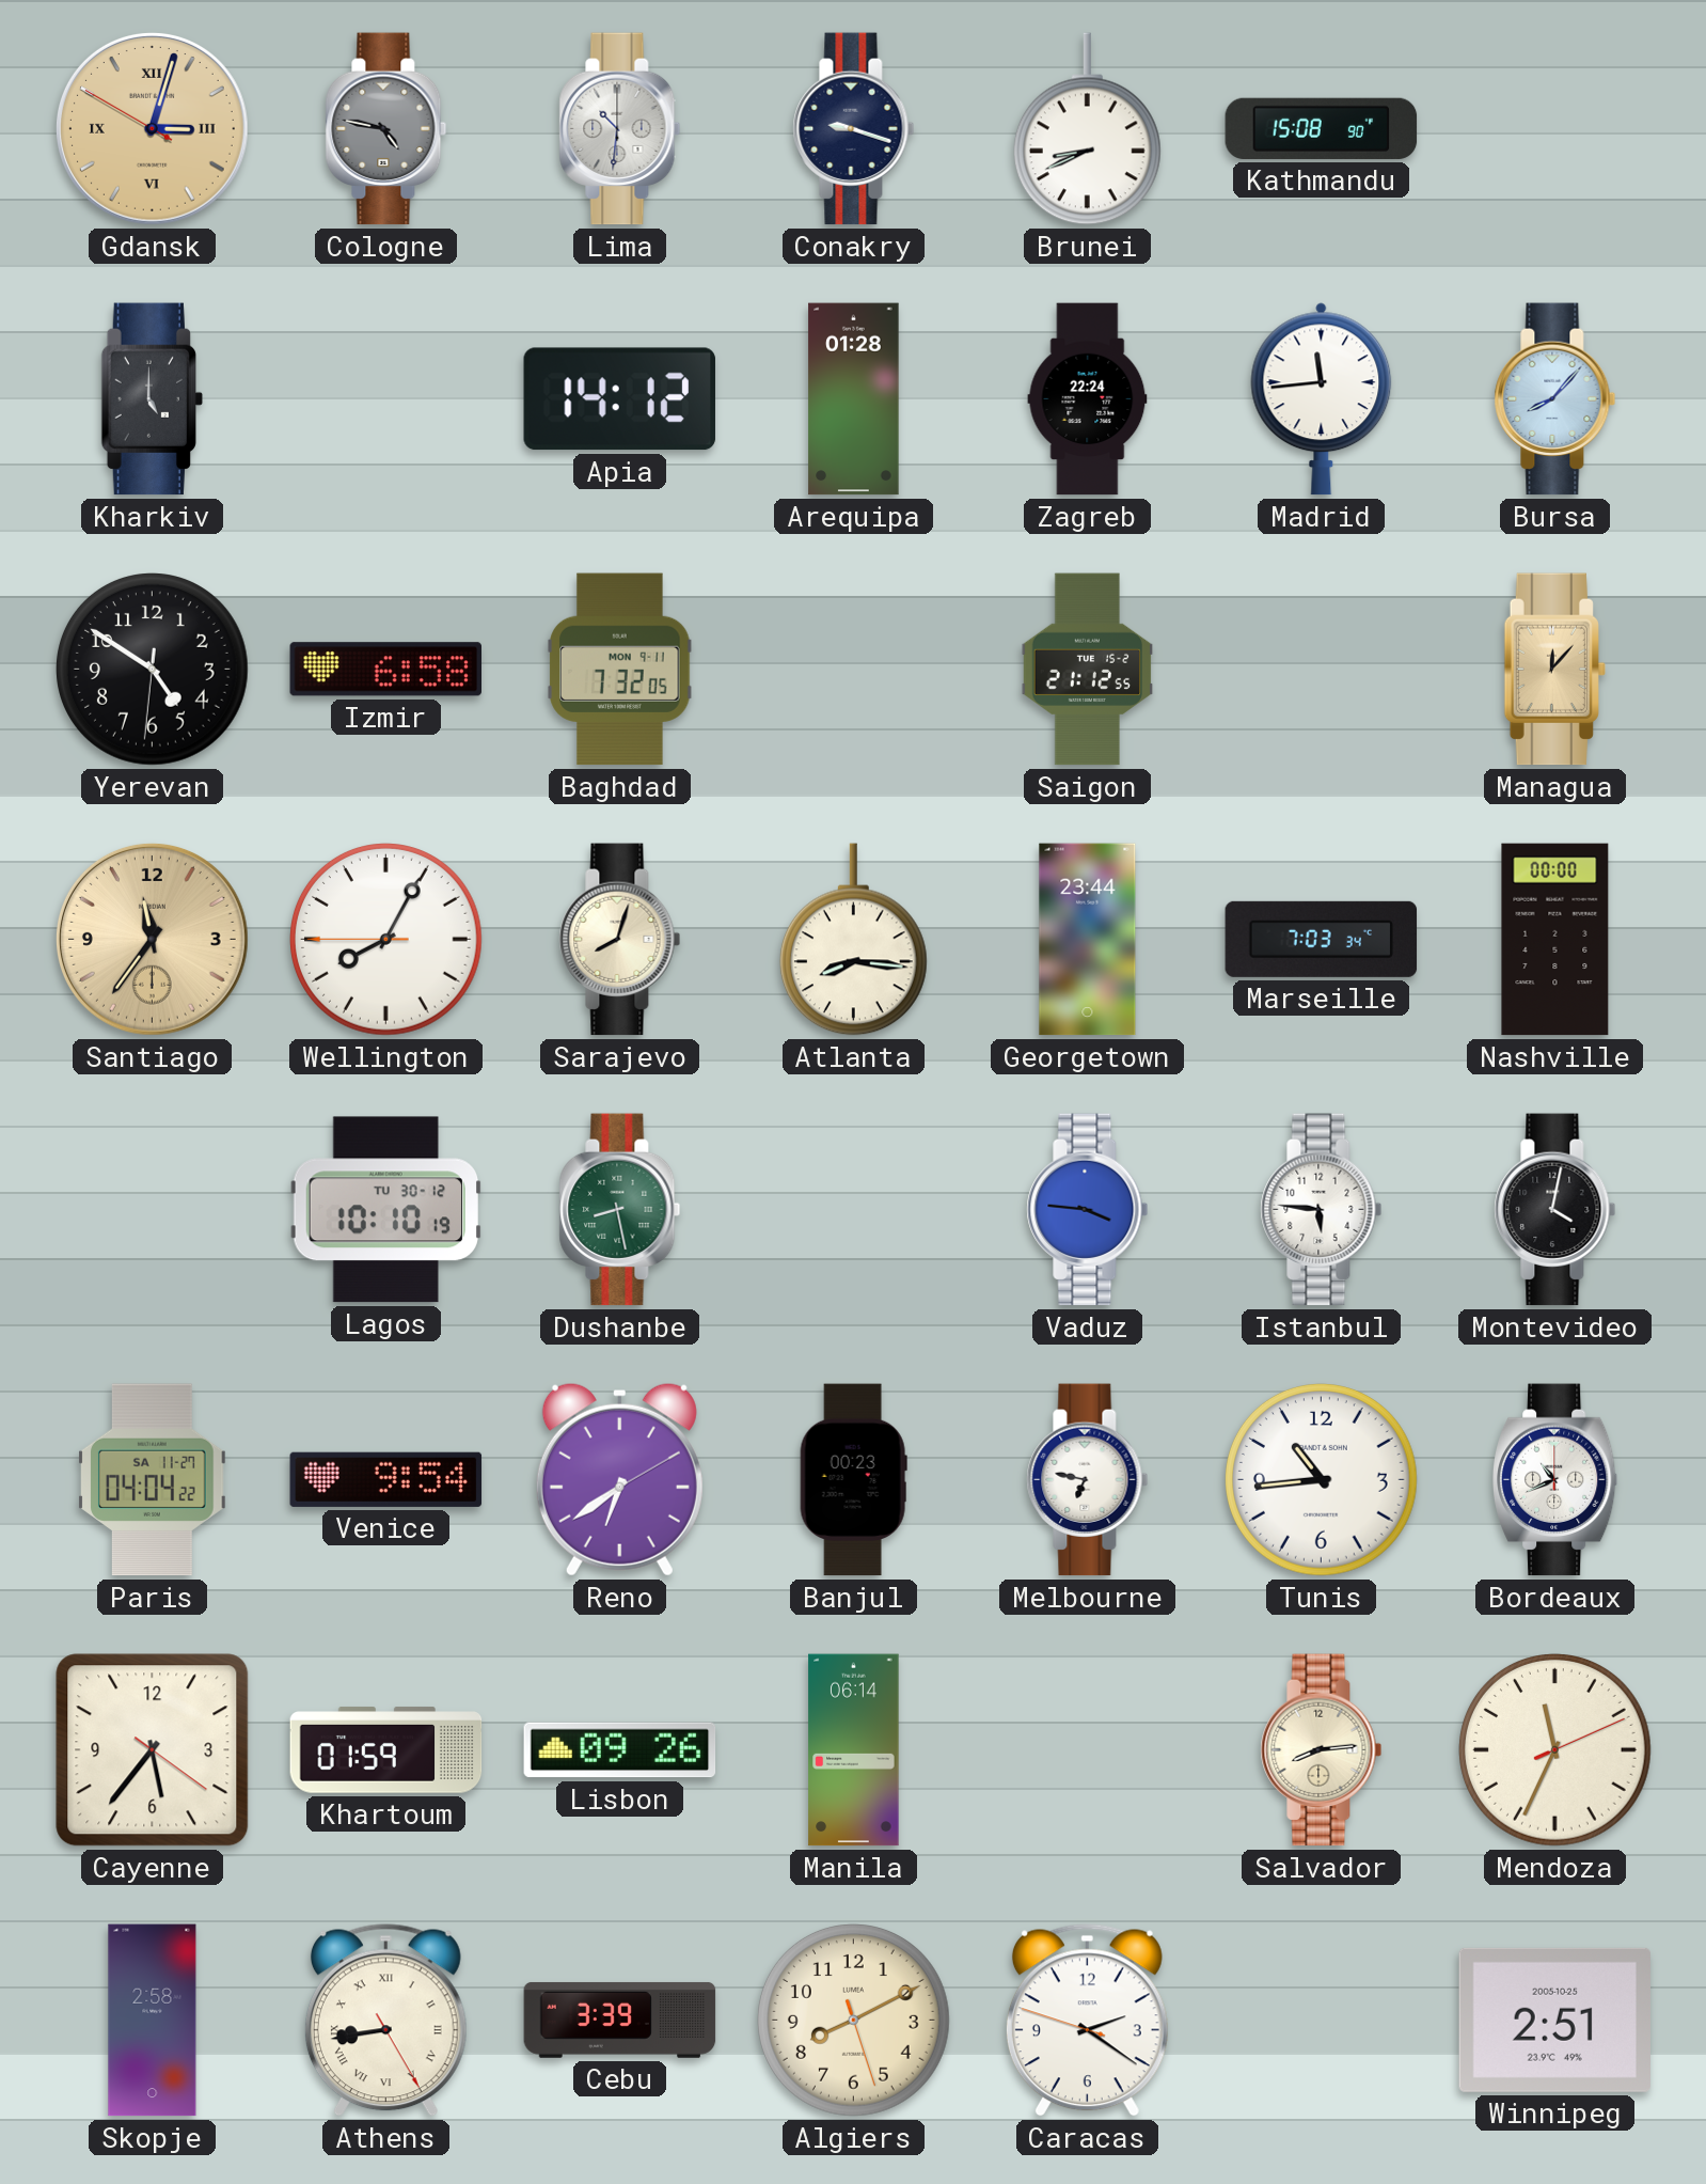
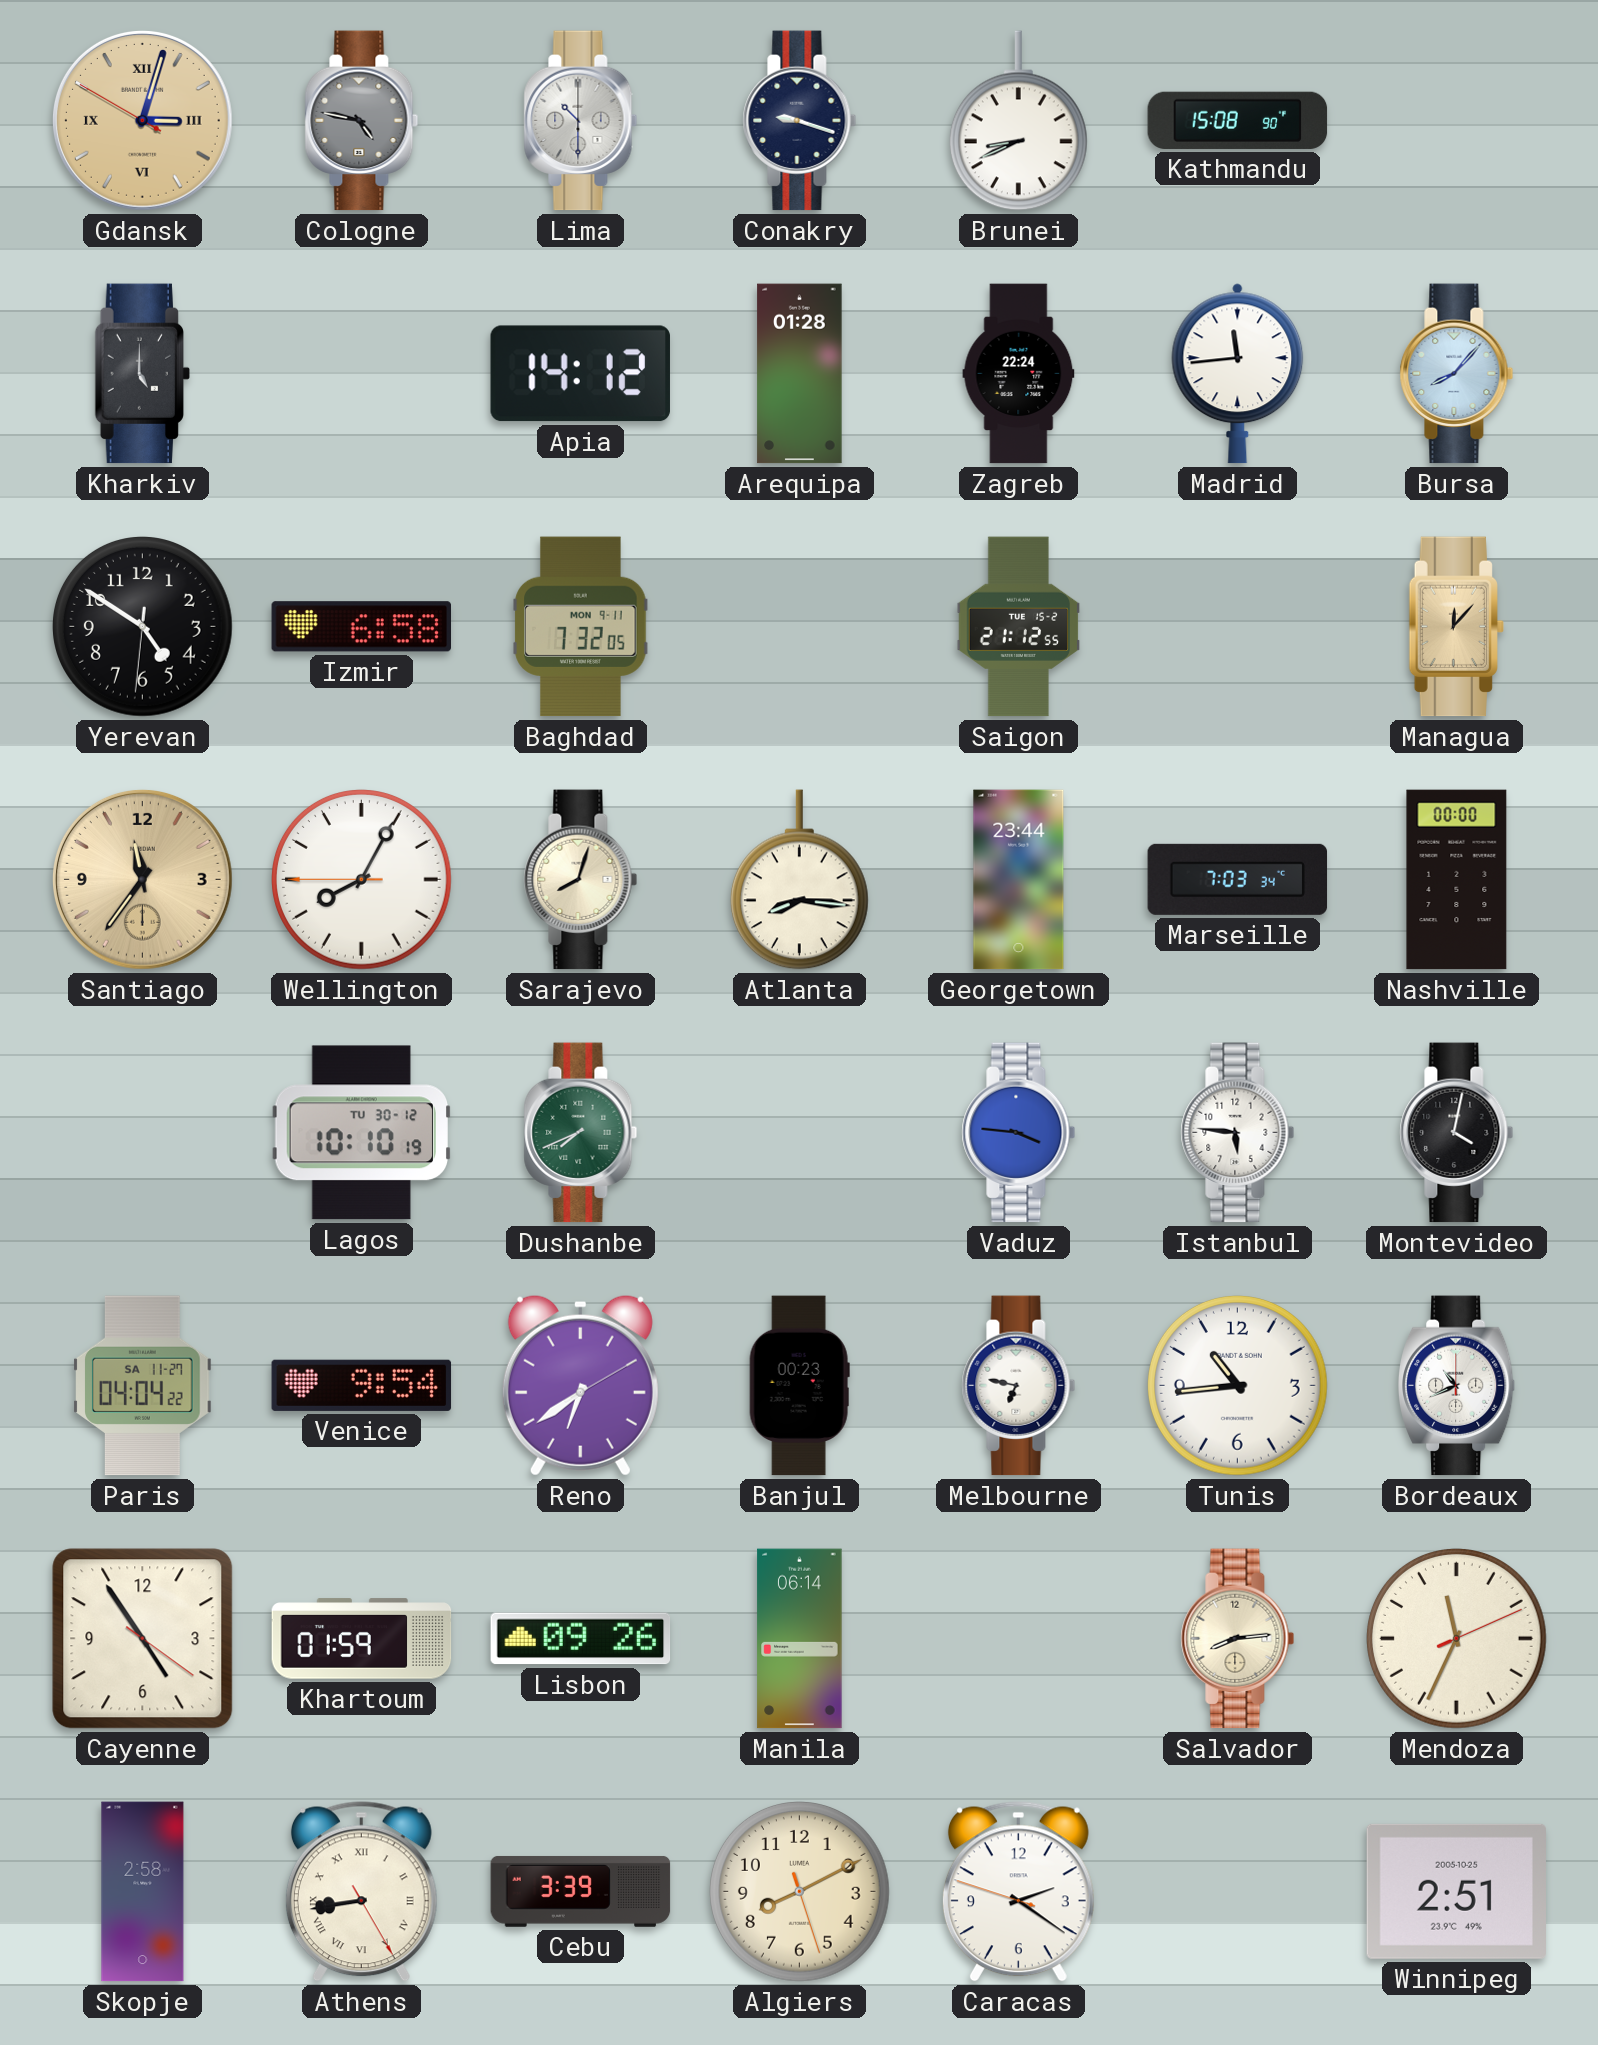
Lima: 10:31 -> 10:30 (581, 121)
Dushanbe: 8:28 -> 7:41 (581, 1133)
Cayenne: 5:36 -> 4:54 (143, 1639)
